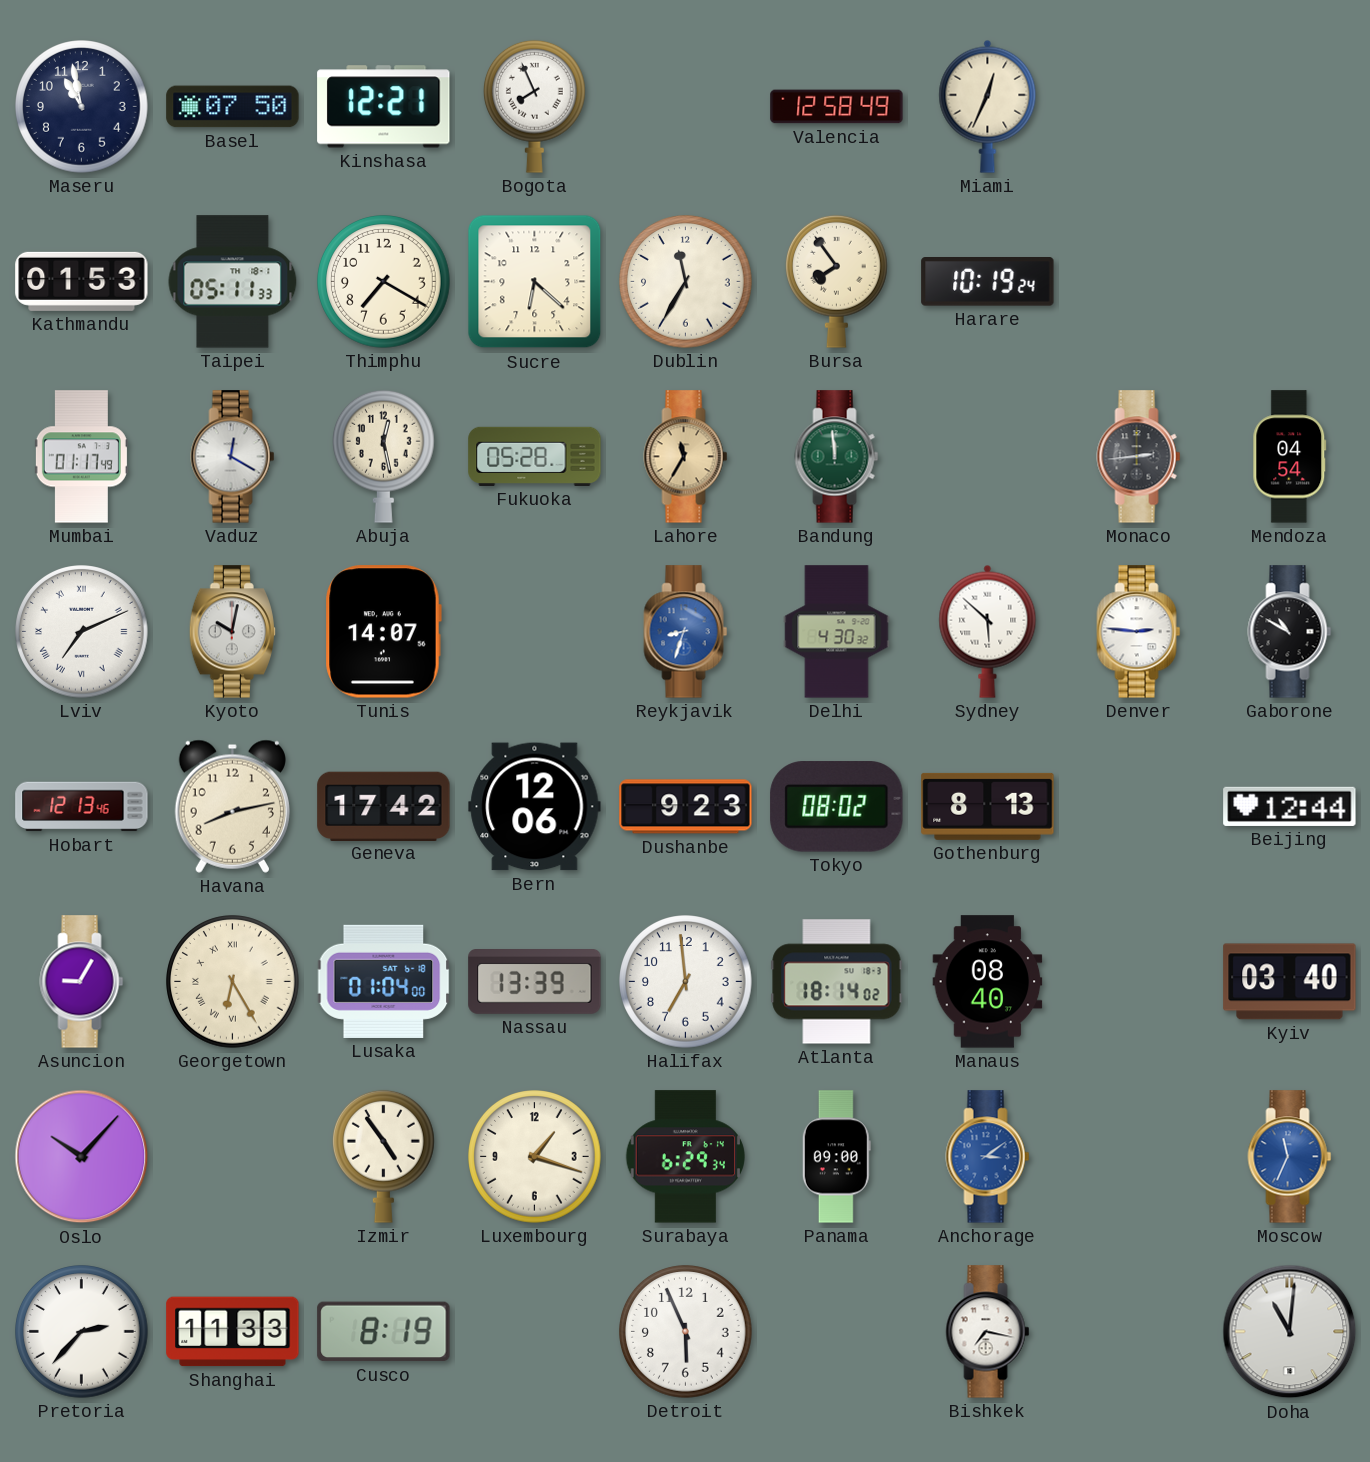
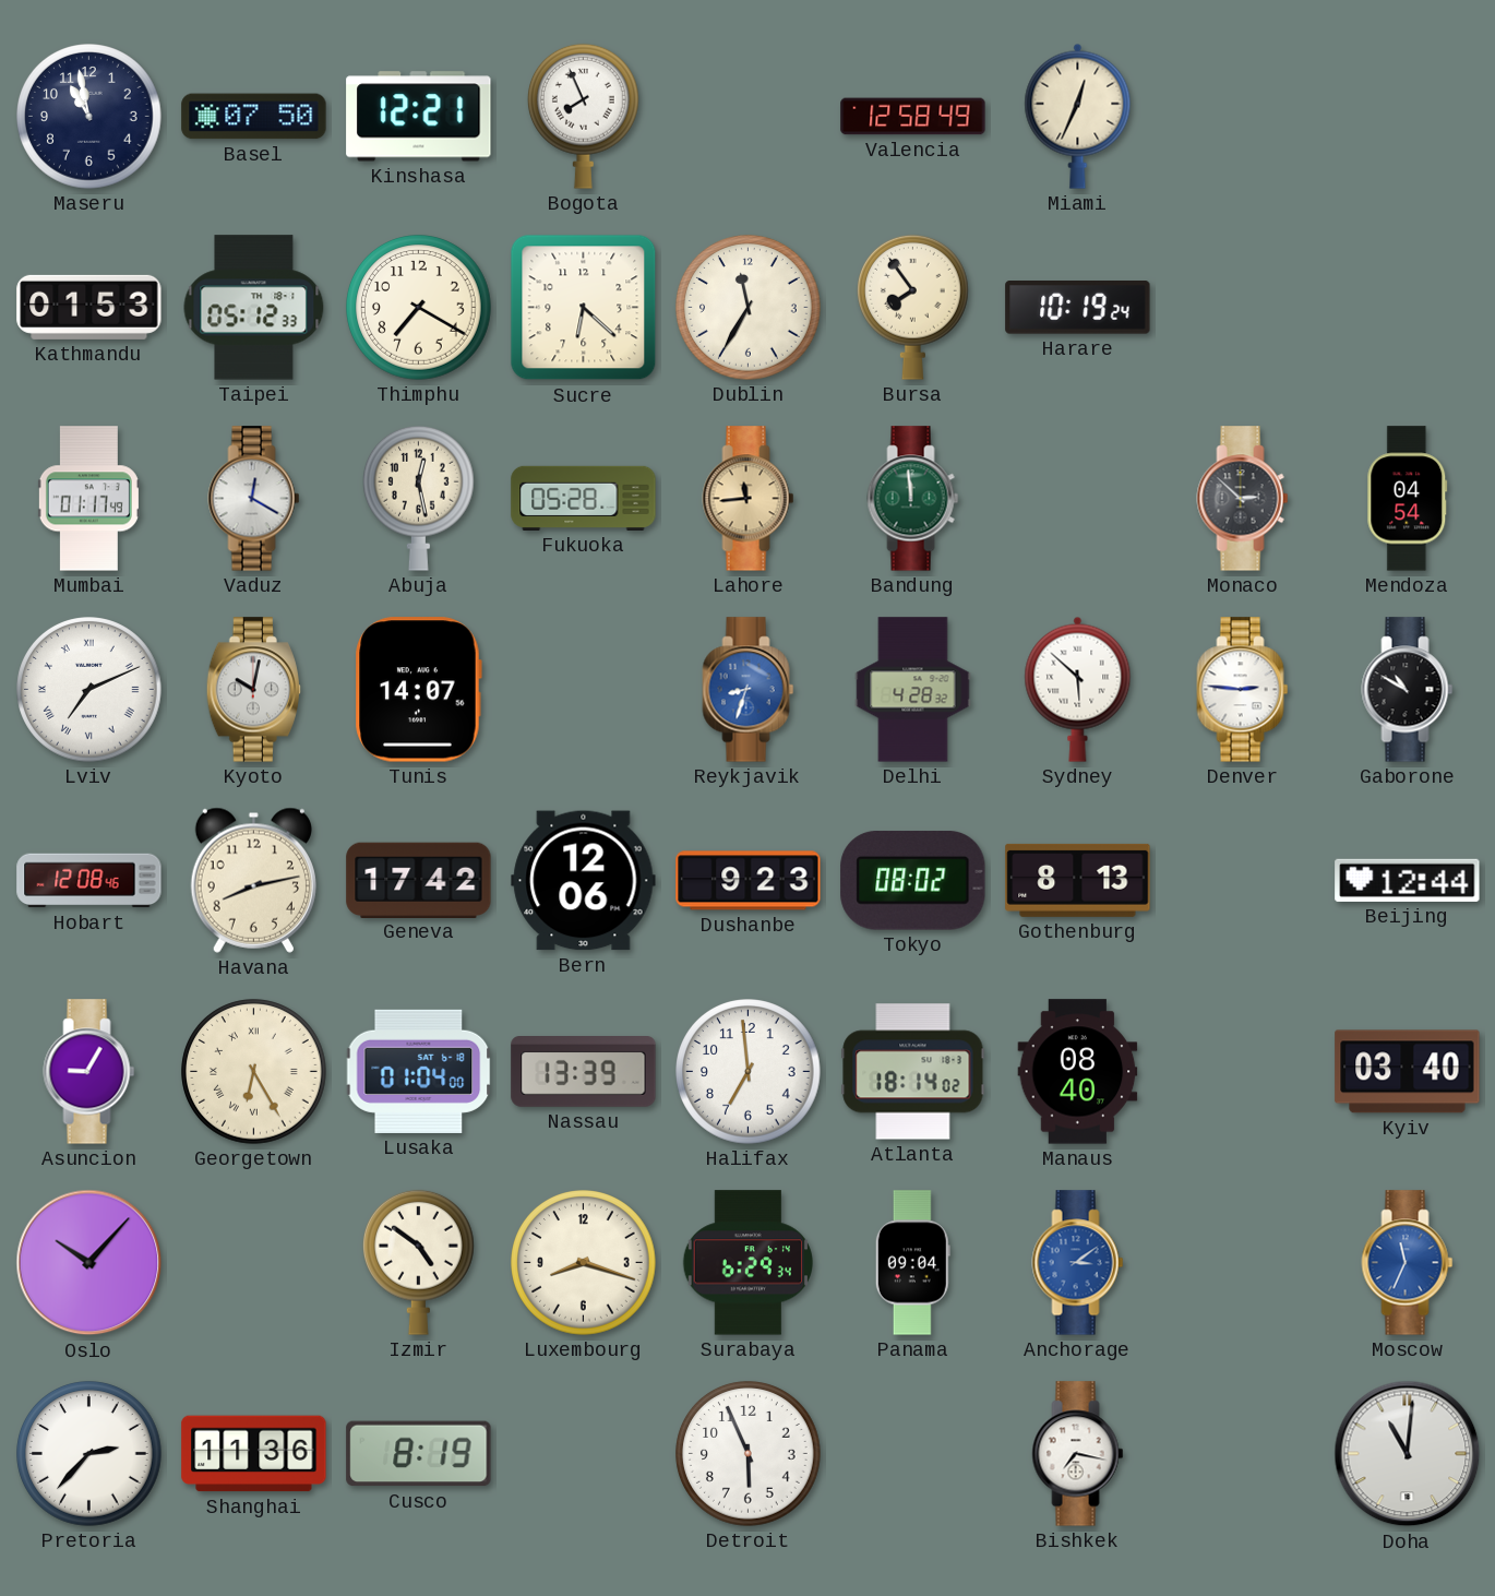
Taipei: 05:11 -> 05:12 (254, 308)
Lahore: 11:35 -> 11:44 (749, 499)
Monaco: 2:44 -> 2:52 (1243, 499)
Delhi: 4:30 -> 4:28 (913, 690)
Hobart: 12:13 -> 12:08 (89, 881)
Izmir: 4:54 -> 4:51 (419, 1262)
Luxembourg: 1:18 -> 8:18 (584, 1263)
Panama: 09:00 -> 09:04 (912, 1263)
Shanghai: 11:33 -> 11:36 (254, 1454)
